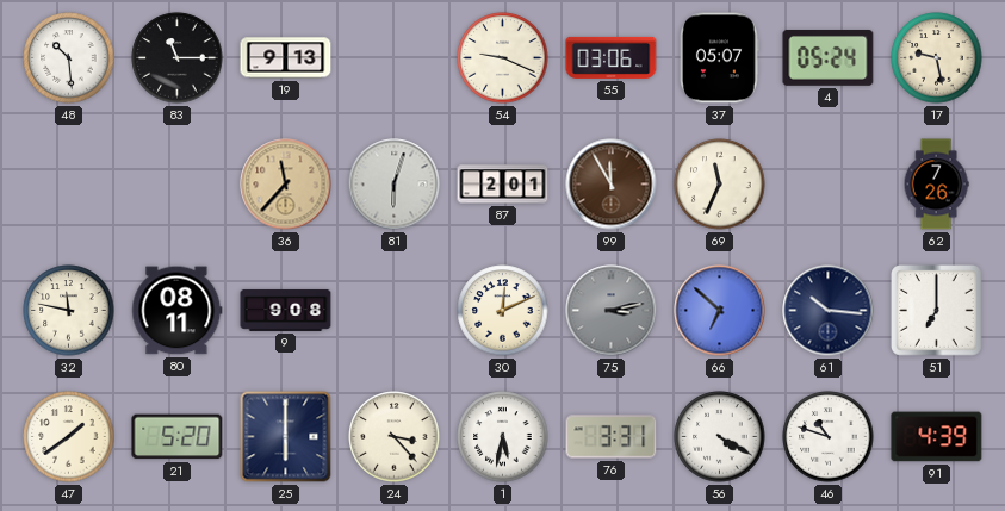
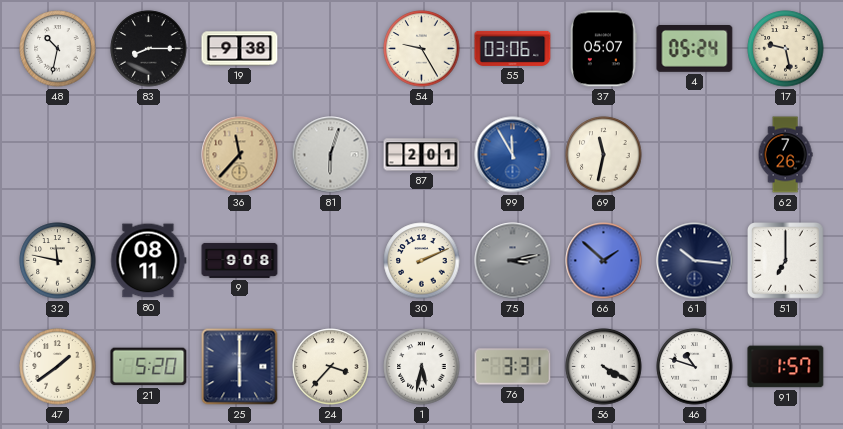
48: 10:29 -> 10:32 (58, 49)
83: 11:15 -> 8:15 (149, 49)
19: 9:13 -> 9:38 (240, 49)
54: 9:19 -> 9:25 (422, 49)
99 dial: brown -> blue (513, 155)
69: 11:34 -> 11:32 (604, 155)
30: 12:11 -> 2:11 (422, 261)
66: 6:52 -> 1:52 (604, 261)
24: 3:23 -> 3:37 (331, 367)
91: 4:39 -> 1:57 (786, 367)
